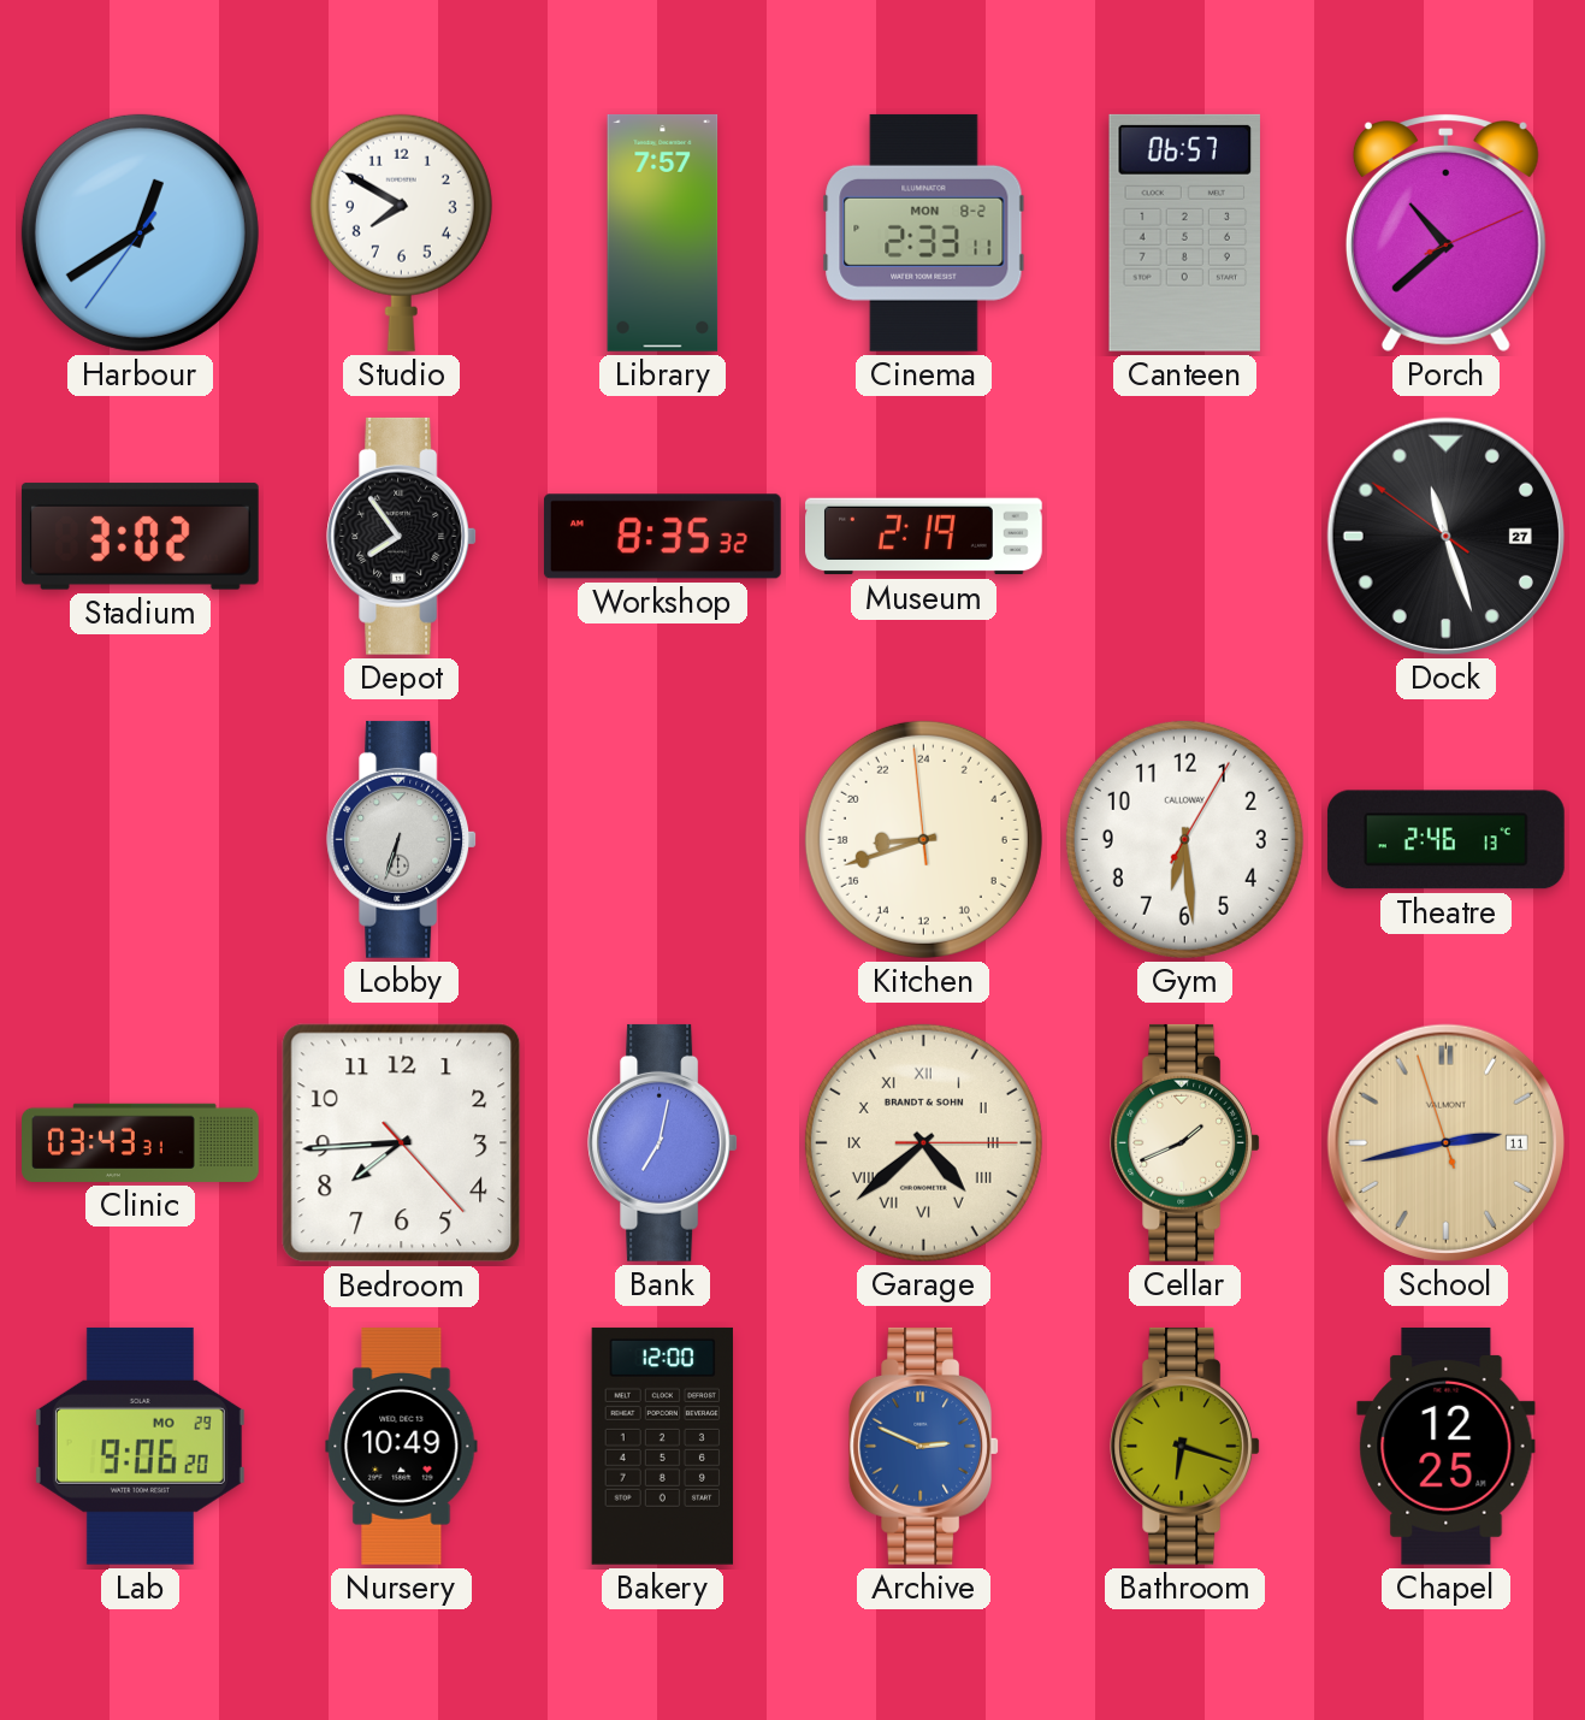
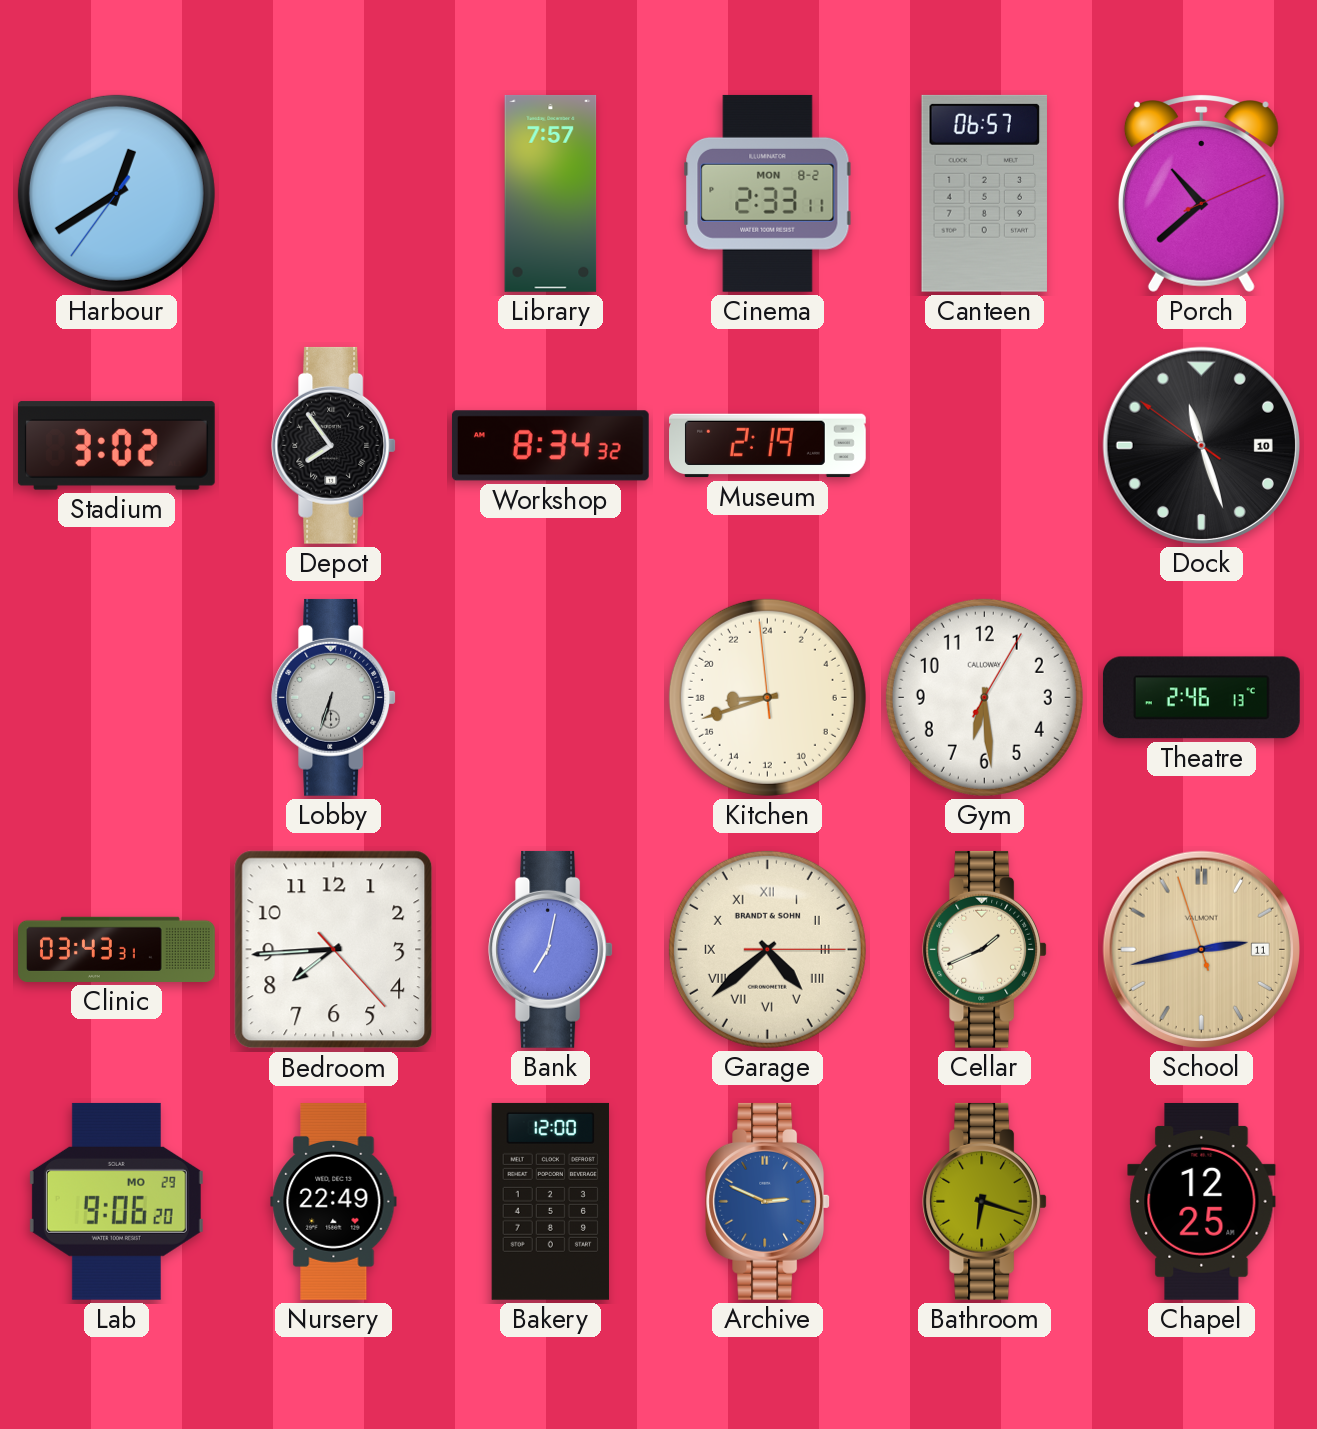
Studio: 7:50 -> none (401, 232)
Workshop: 8:35 -> 8:34 (550, 446)
Dock date: 27 -> 10 (1201, 445)
Nursery: 10:49 -> 22:49 (334, 1201)
